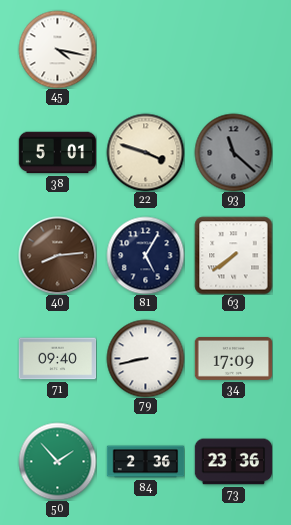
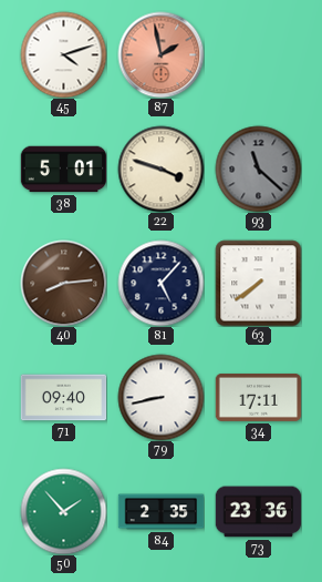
45: 4:17 -> 4:12 (63, 54)
87: none -> 1:58 (160, 54)
81: 5:05 -> 5:07 (160, 283)
34: 17:09 -> 17:11 (258, 397)
84: 2:36 -> 2:35 (160, 512)
